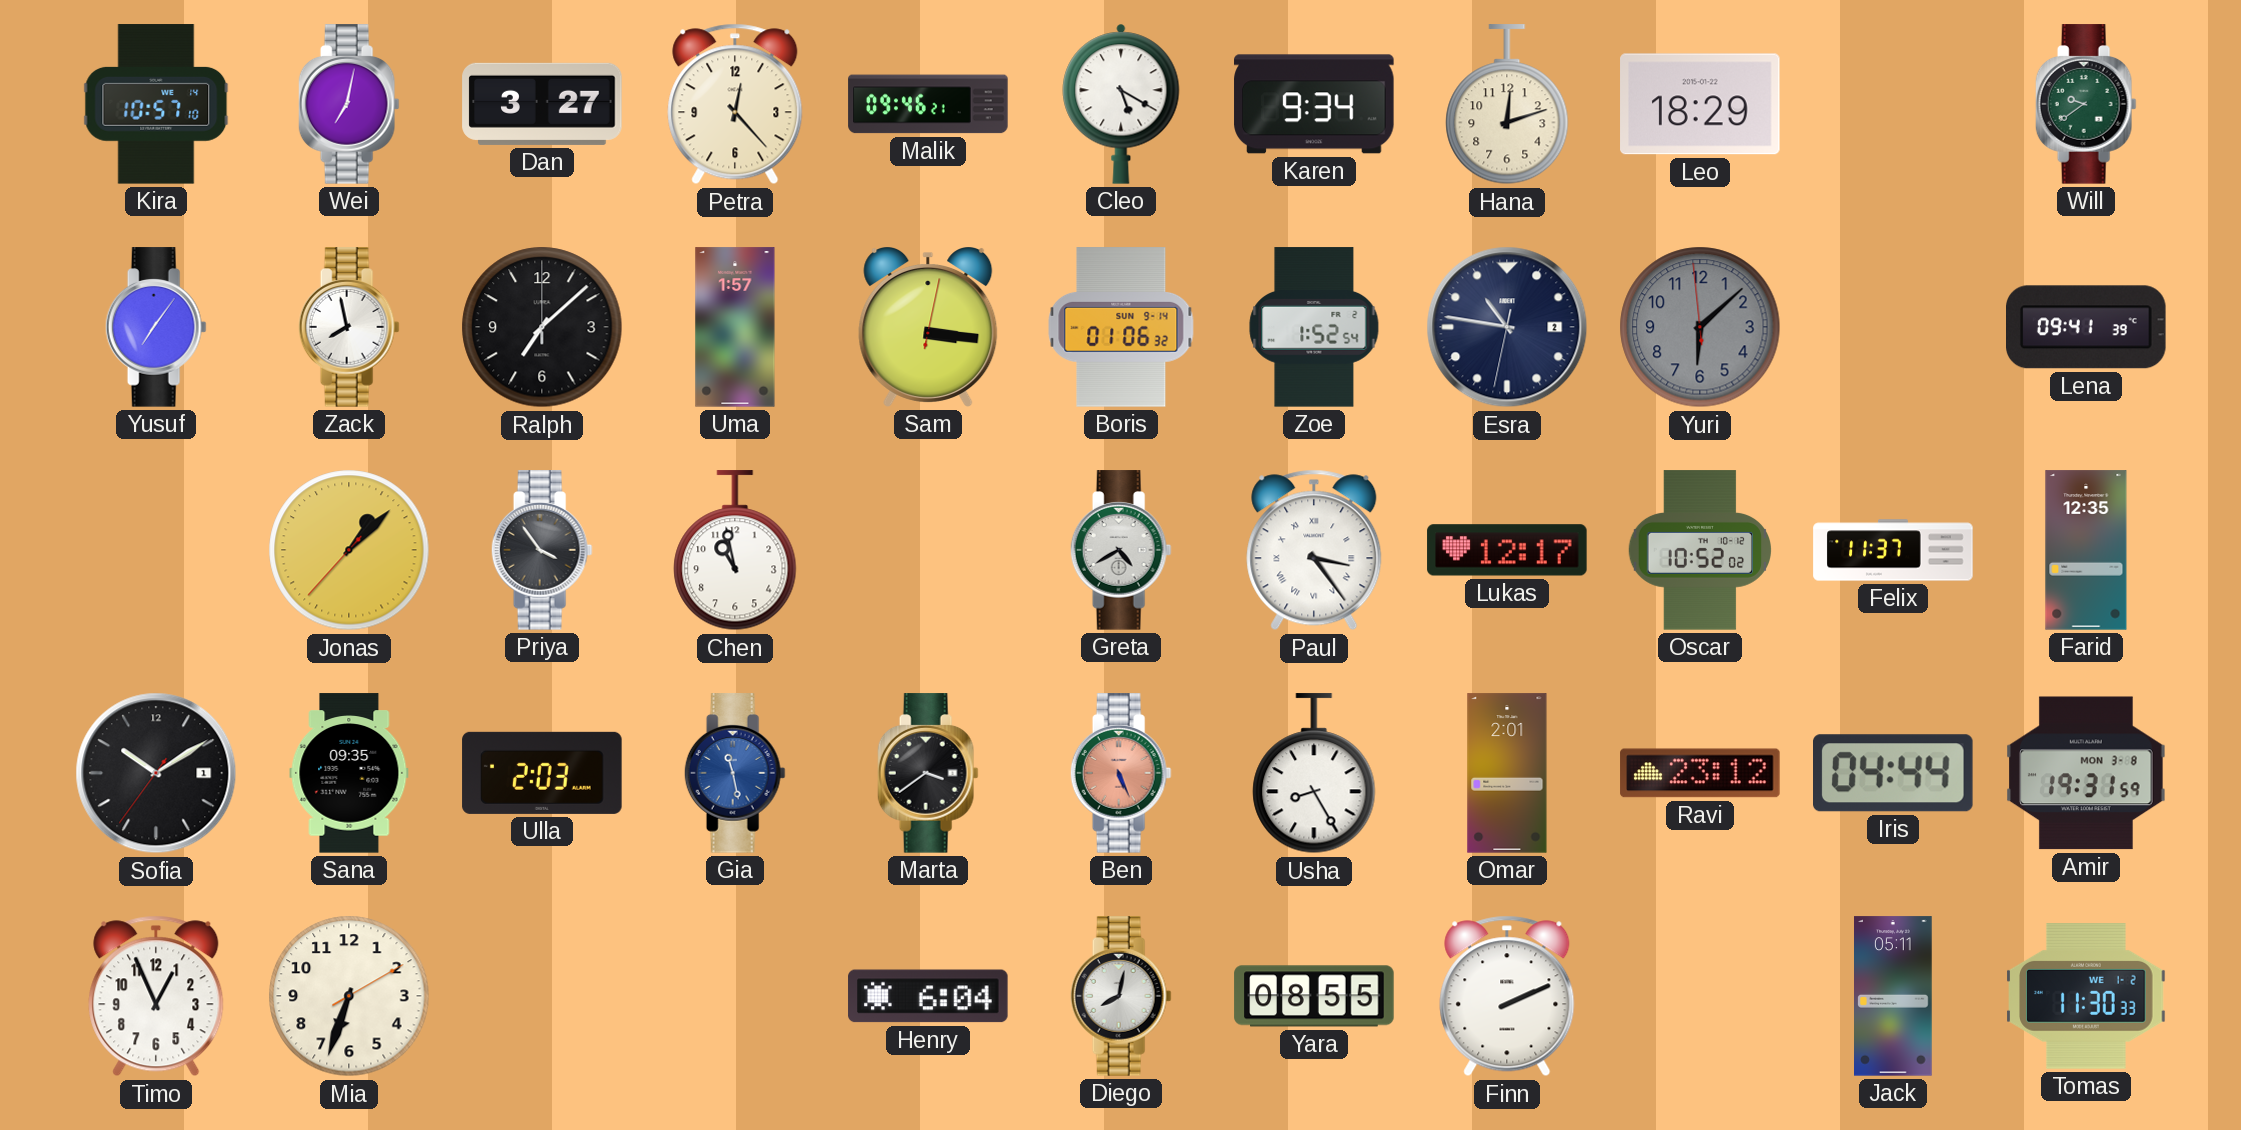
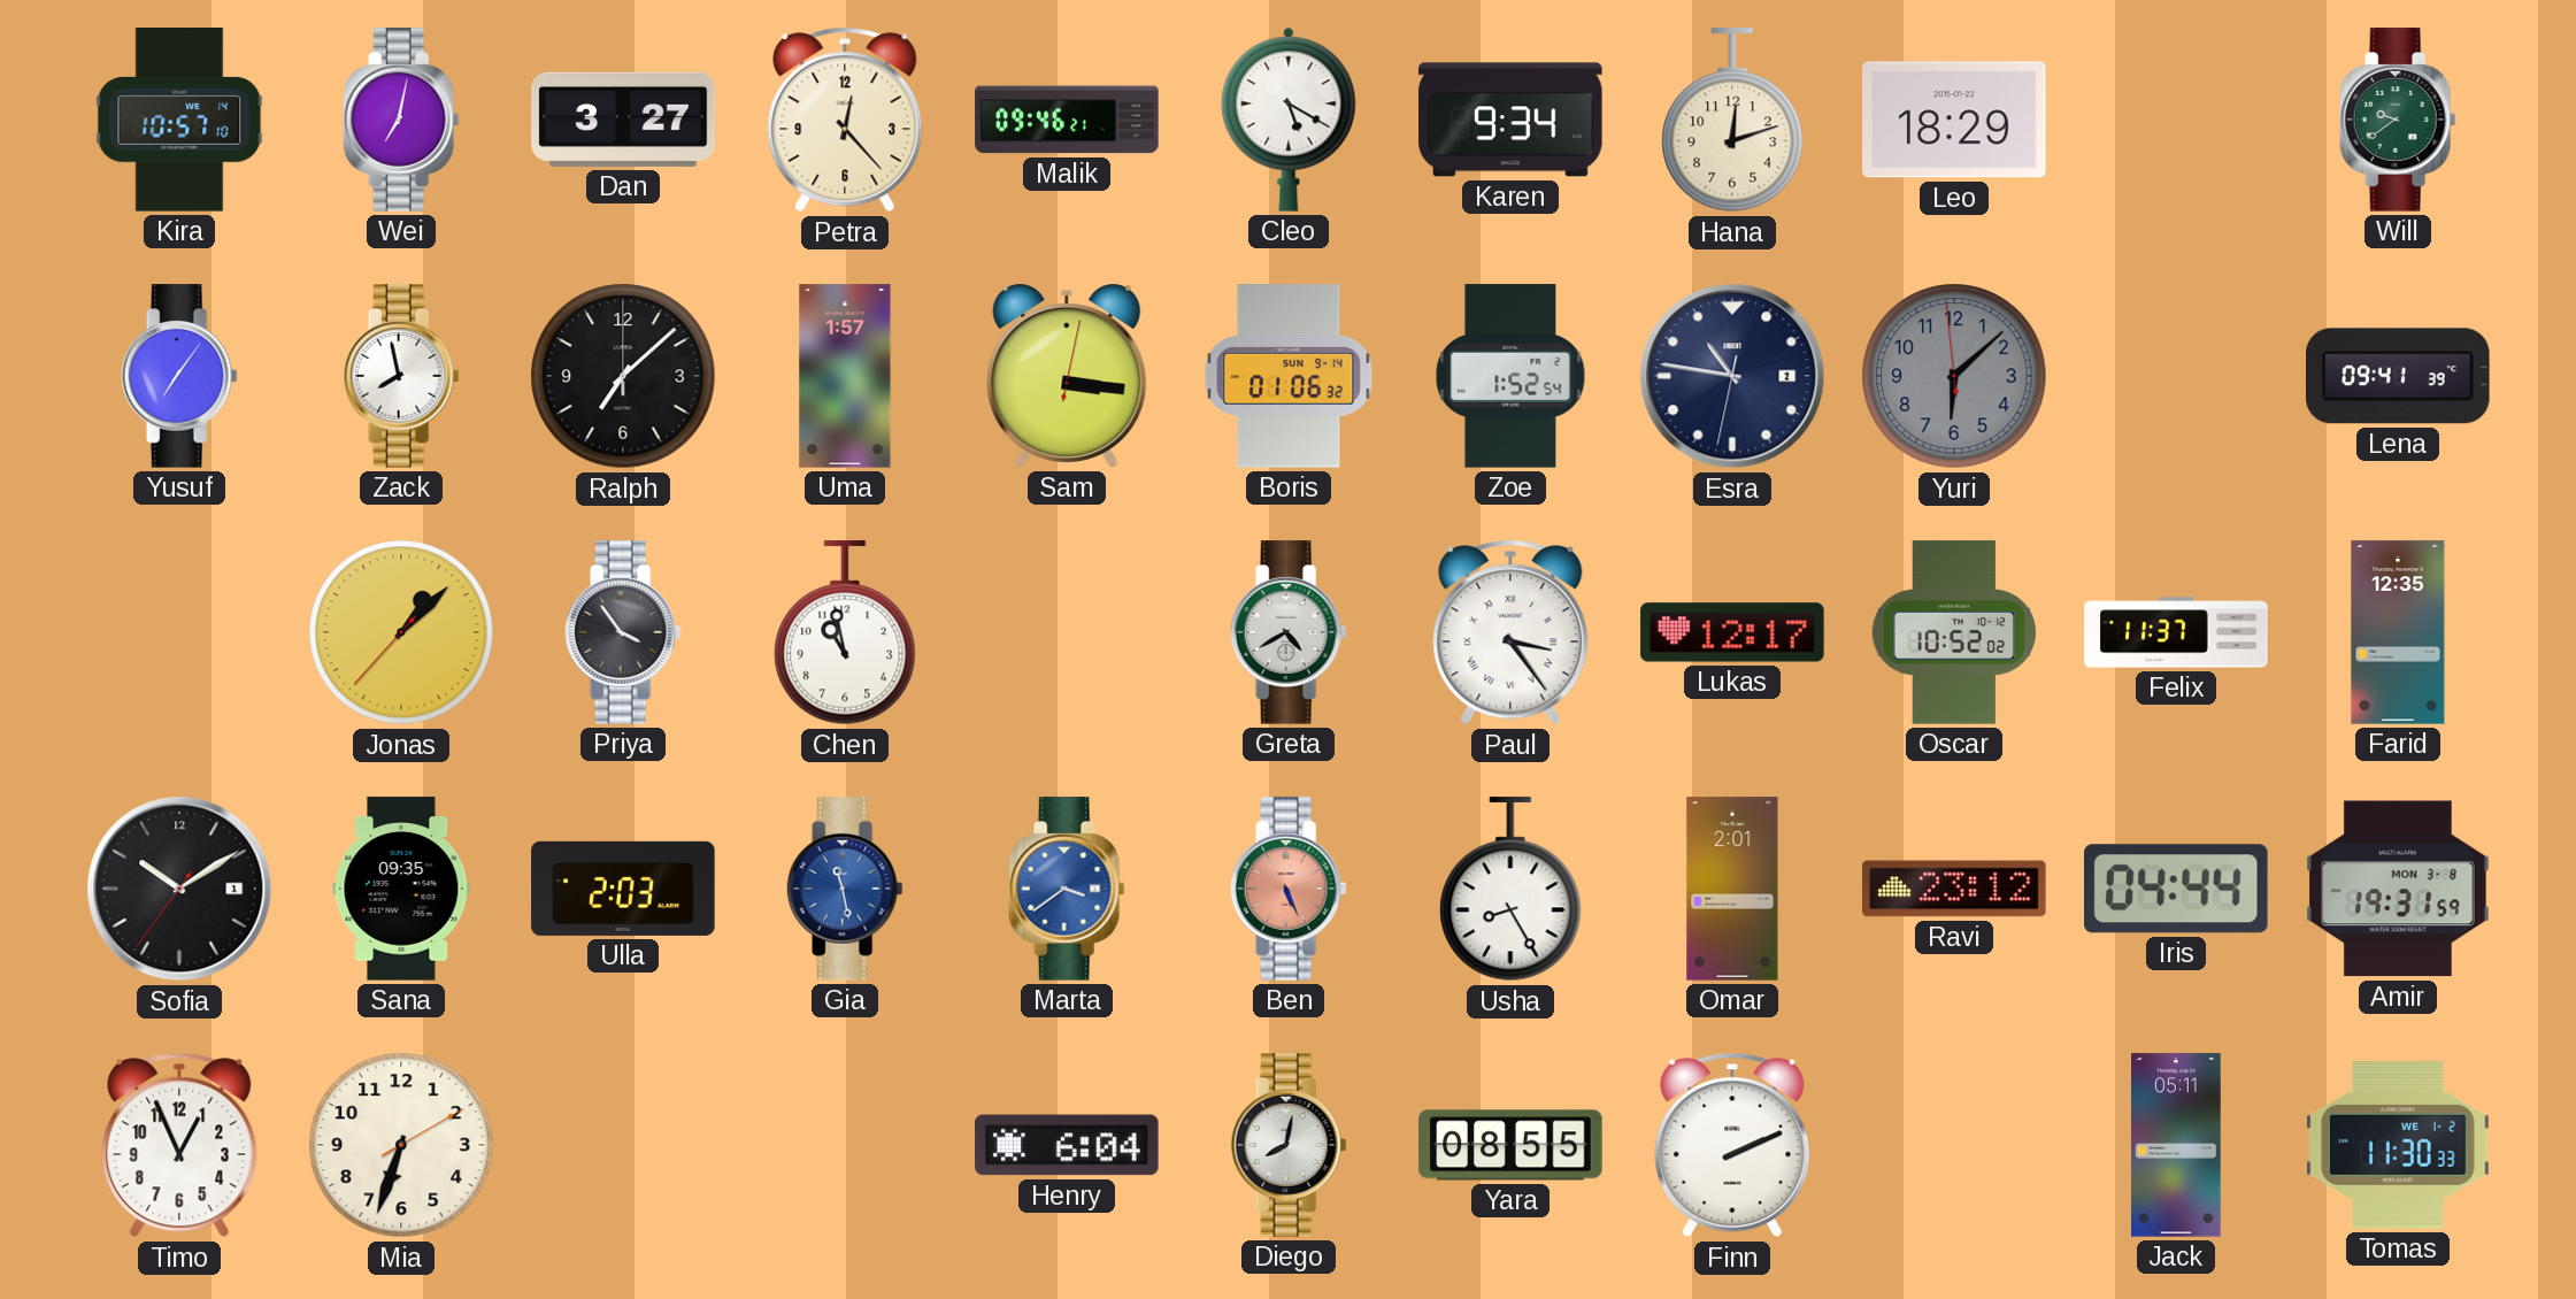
Marta dial: black -> blue (1067, 889)
